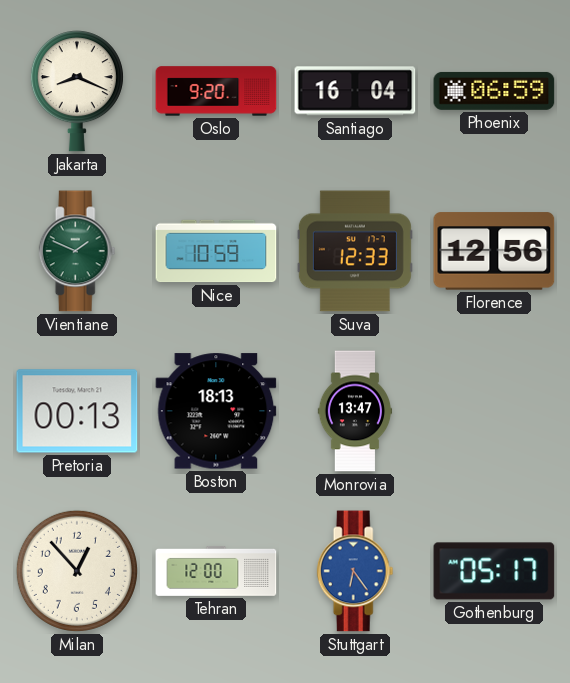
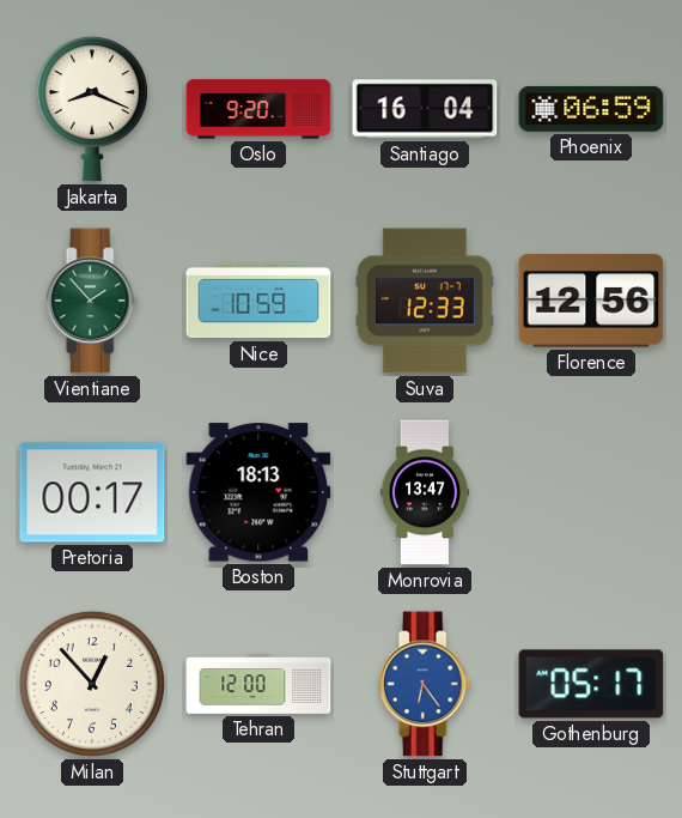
Vientiane: 1:49 -> 1:53 (92, 301)
Pretoria: 00:13 -> 00:17 (92, 492)
